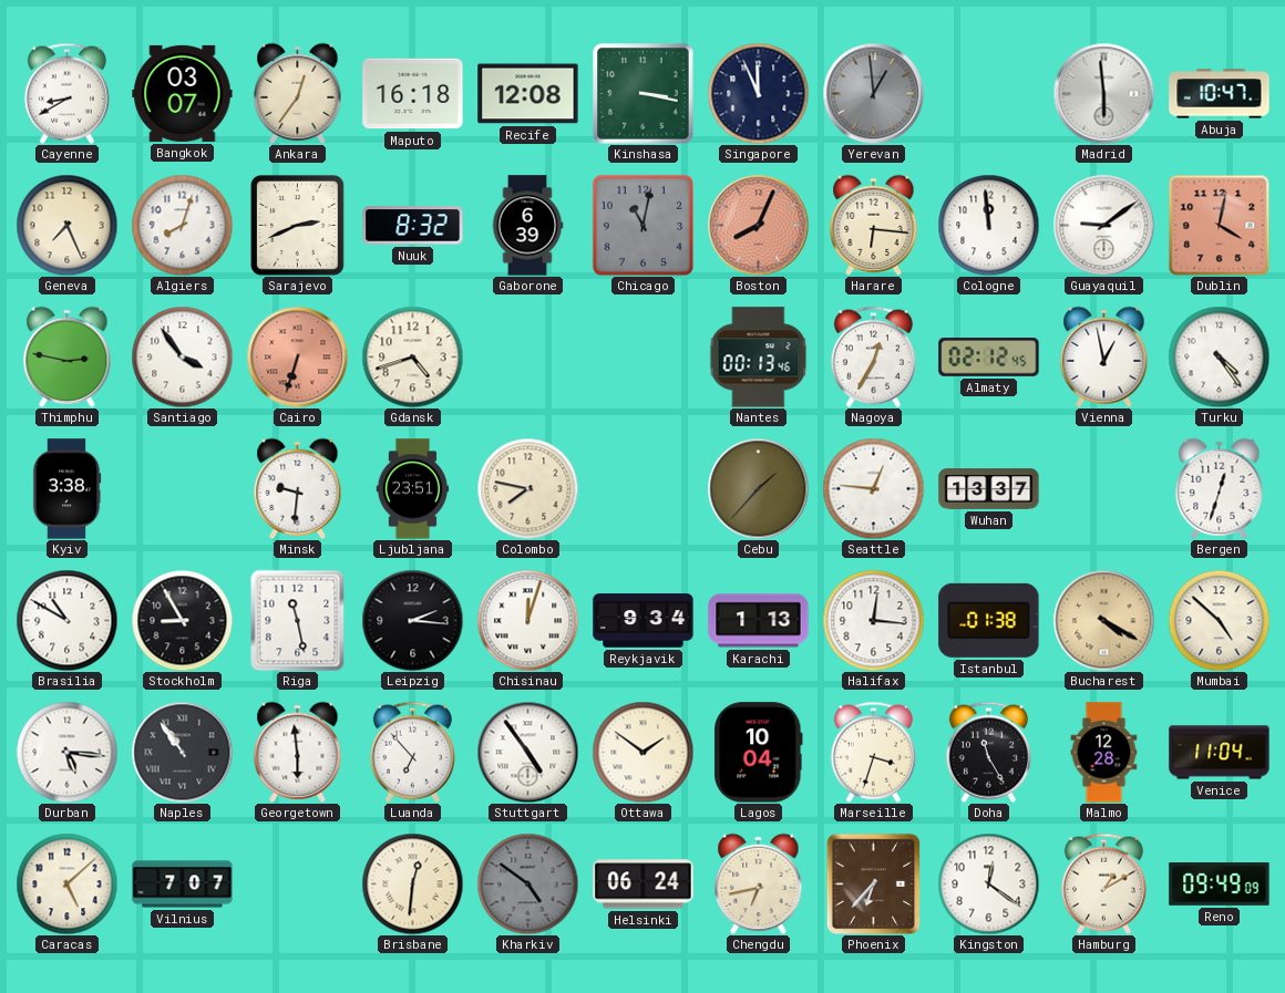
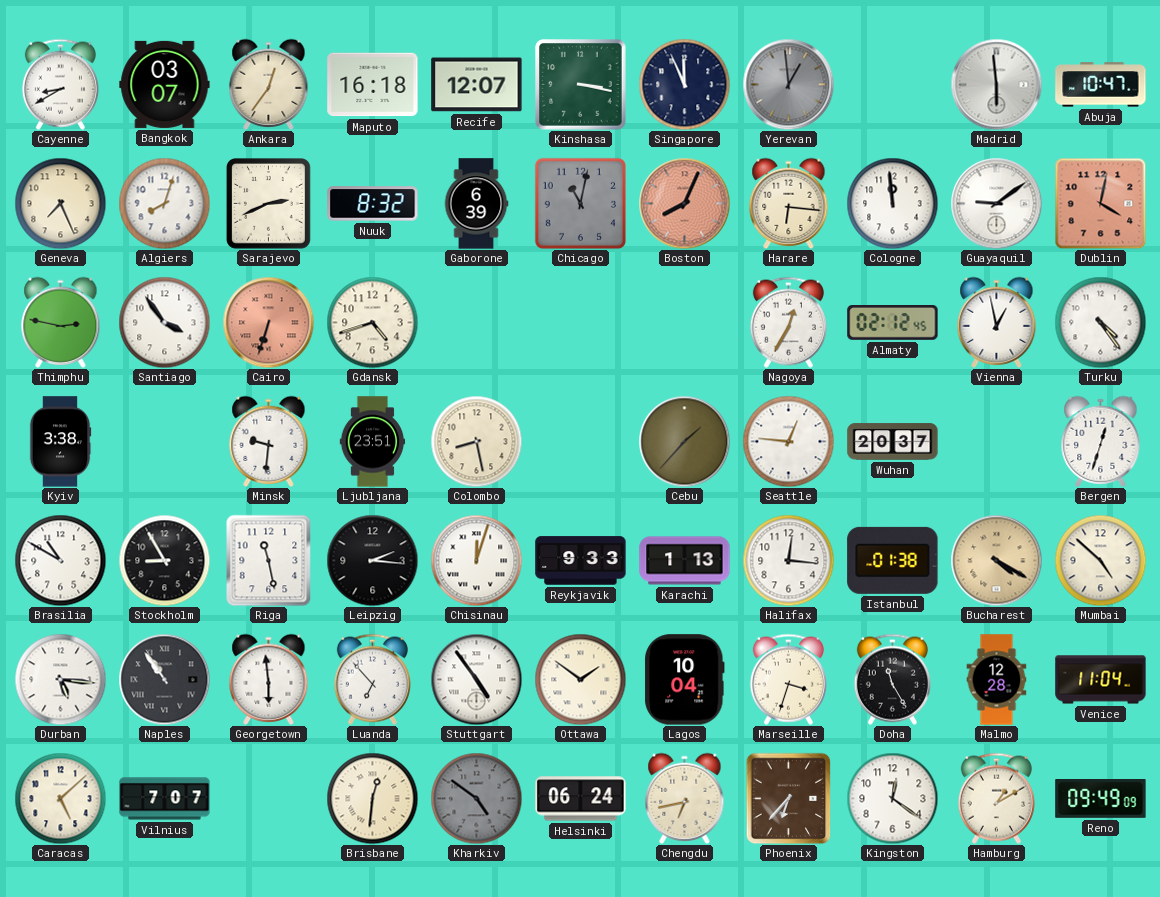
Recife: 12:08 -> 12:07 (477, 85)
Nantes: 00:13 -> none (759, 358)
Colombo: 7:47 -> 8:28 (476, 441)
Wuhan: 13:37 -> 20:37 (893, 442)
Reykjavik: 9:34 -> 9:33 (581, 561)
